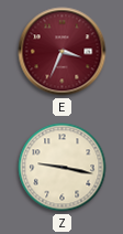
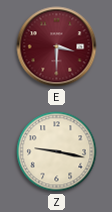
E: 3:34 -> 3:30 (57, 47)
